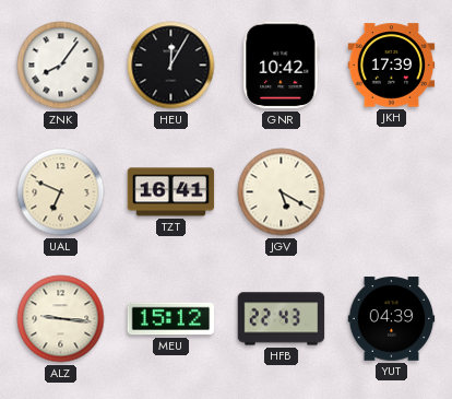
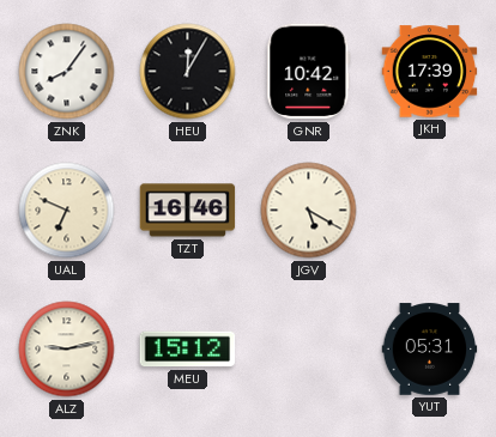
TZT: 16:41 -> 16:46 (188, 211)
ALZ: 9:16 -> 9:13 (67, 350)
HFB: 22:43 -> none (282, 319)
YUT: 04:39 -> 05:31 (430, 350)
